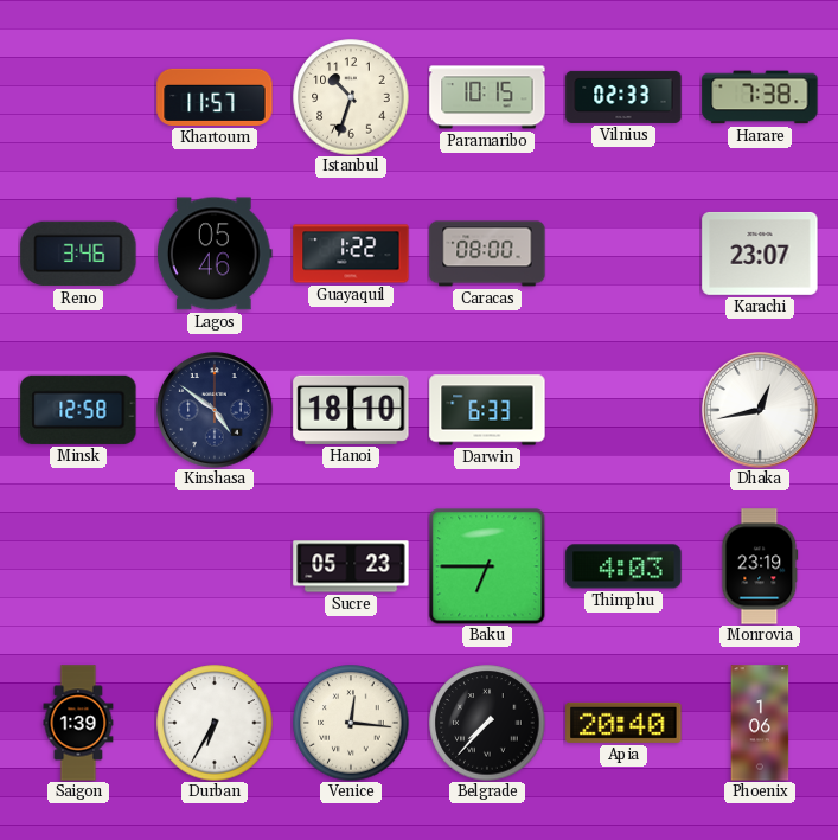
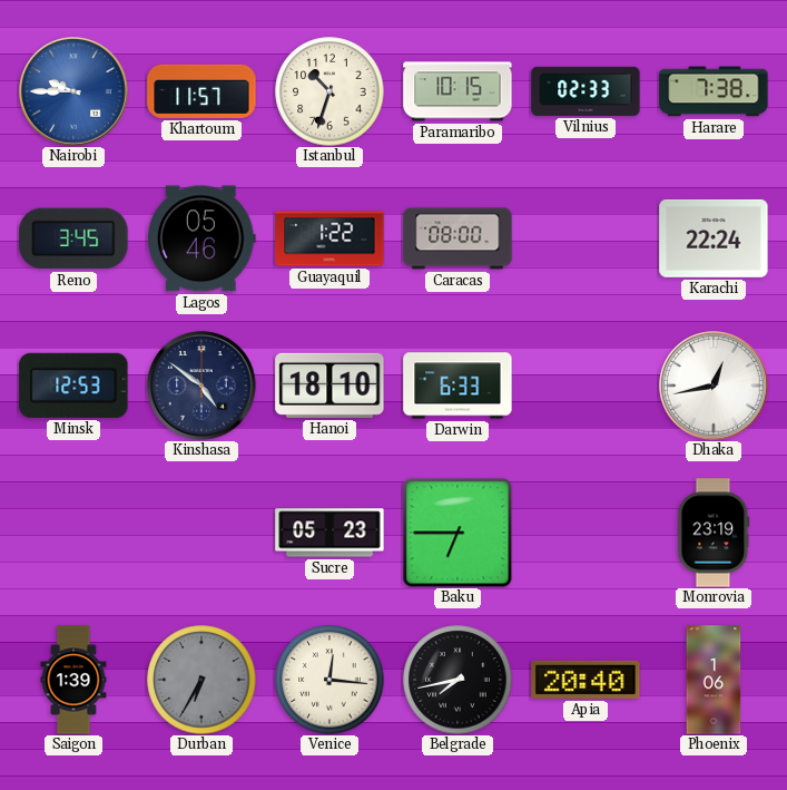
Nairobi: none -> 9:45 (73, 91)
Reno: 3:46 -> 3:45 (73, 238)
Karachi: 23:07 -> 22:24 (714, 238)
Minsk: 12:58 -> 12:53 (73, 386)
Thimphu: 4:03 -> none (623, 566)
Durban dial: white -> grey (201, 680)
Belgrade: 7:37 -> 7:43 (458, 680)
